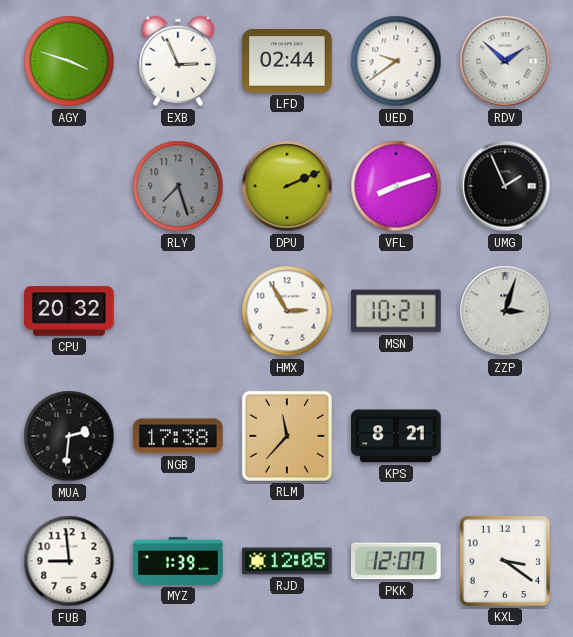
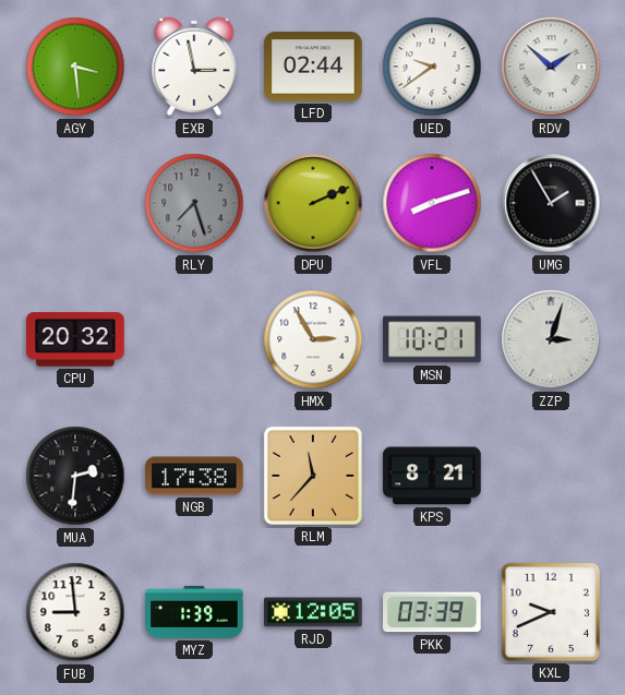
AGY: 3:48 -> 3:29 (75, 67)
EXB: 2:56 -> 2:58 (194, 67)
UMG: 1:56 -> 1:55 (551, 203)
PKK: 12:07 -> 03:39 (433, 612)
KXL: 3:21 -> 9:41 (551, 612)
